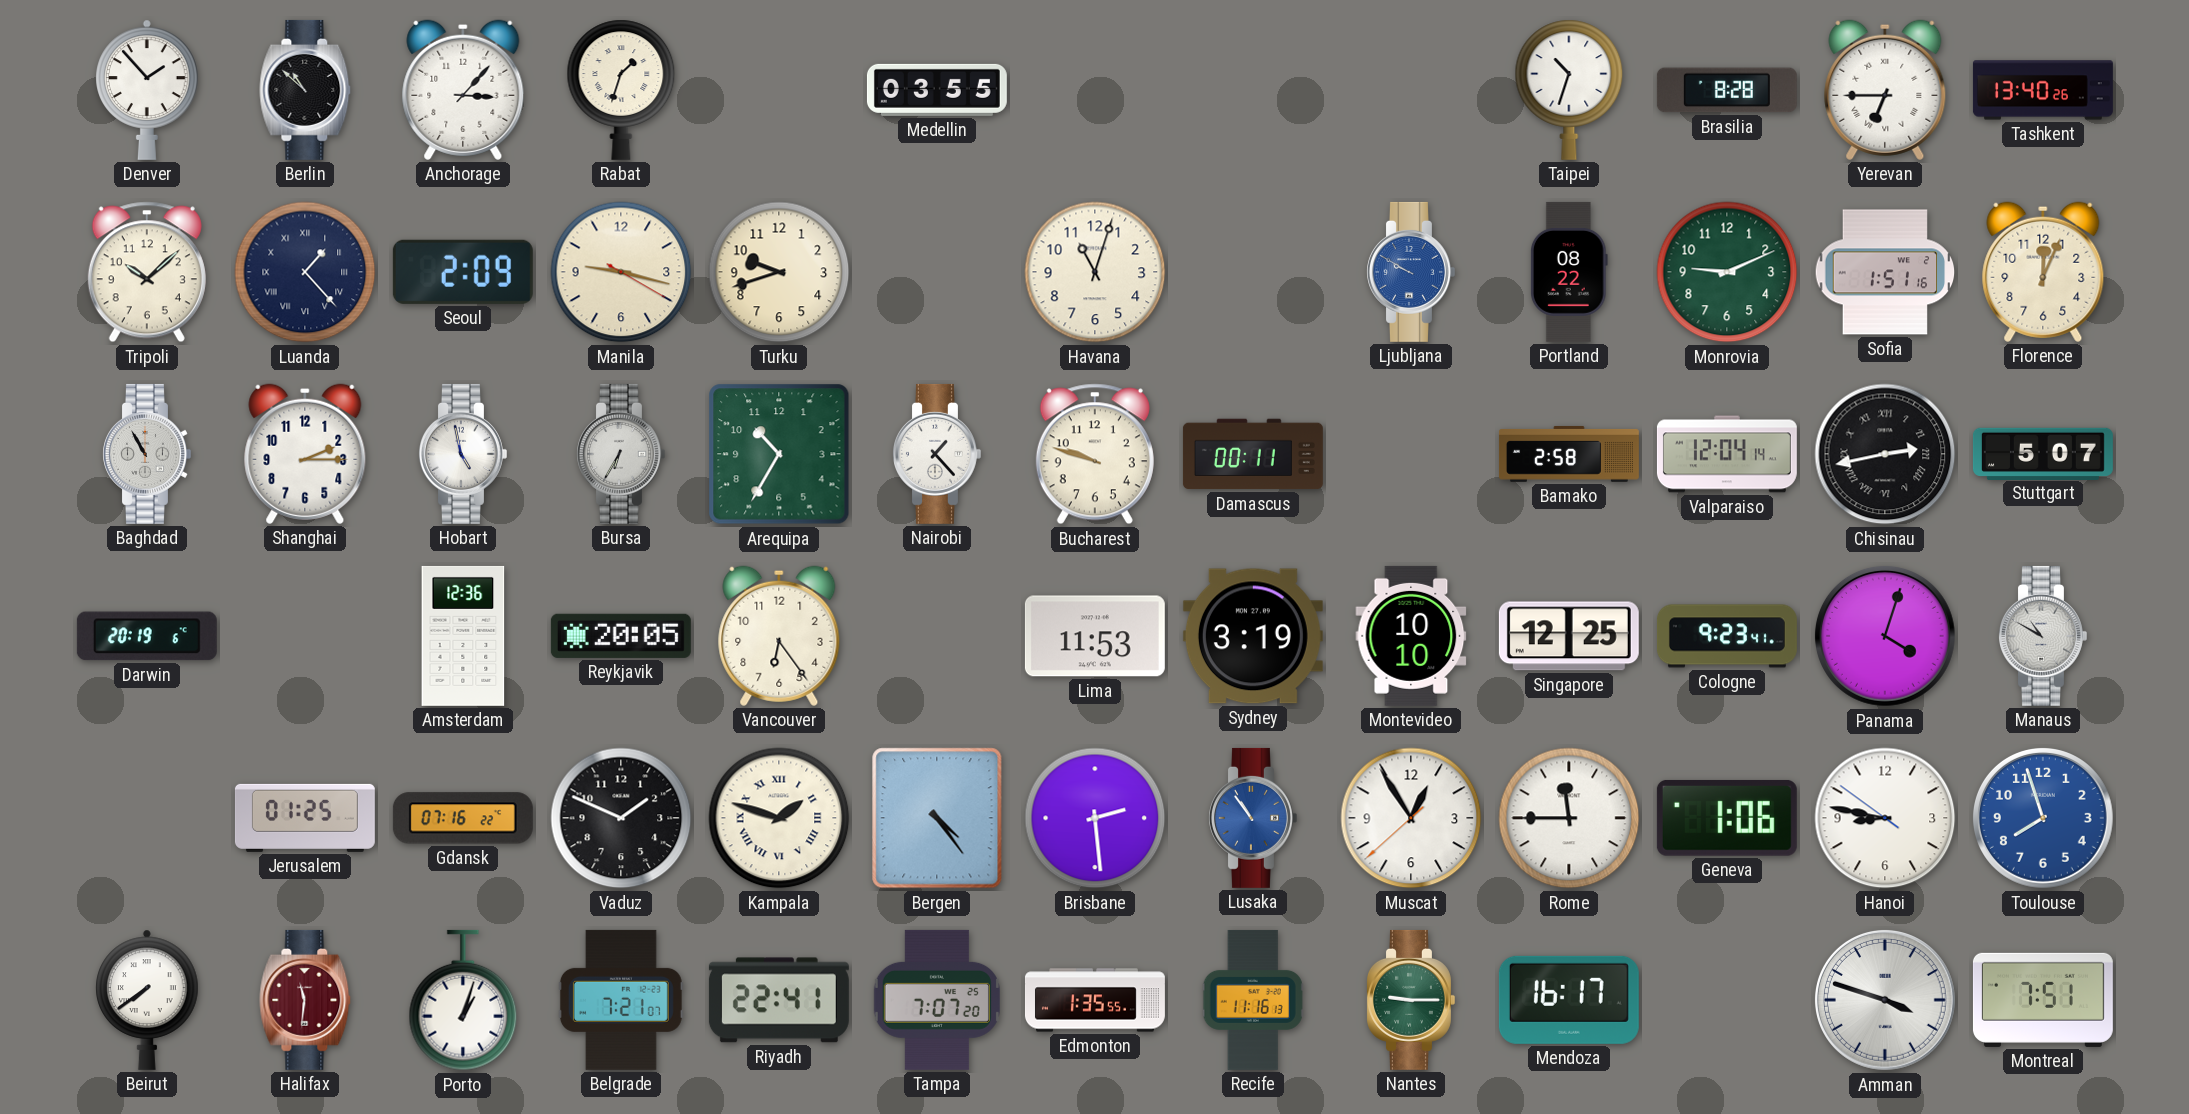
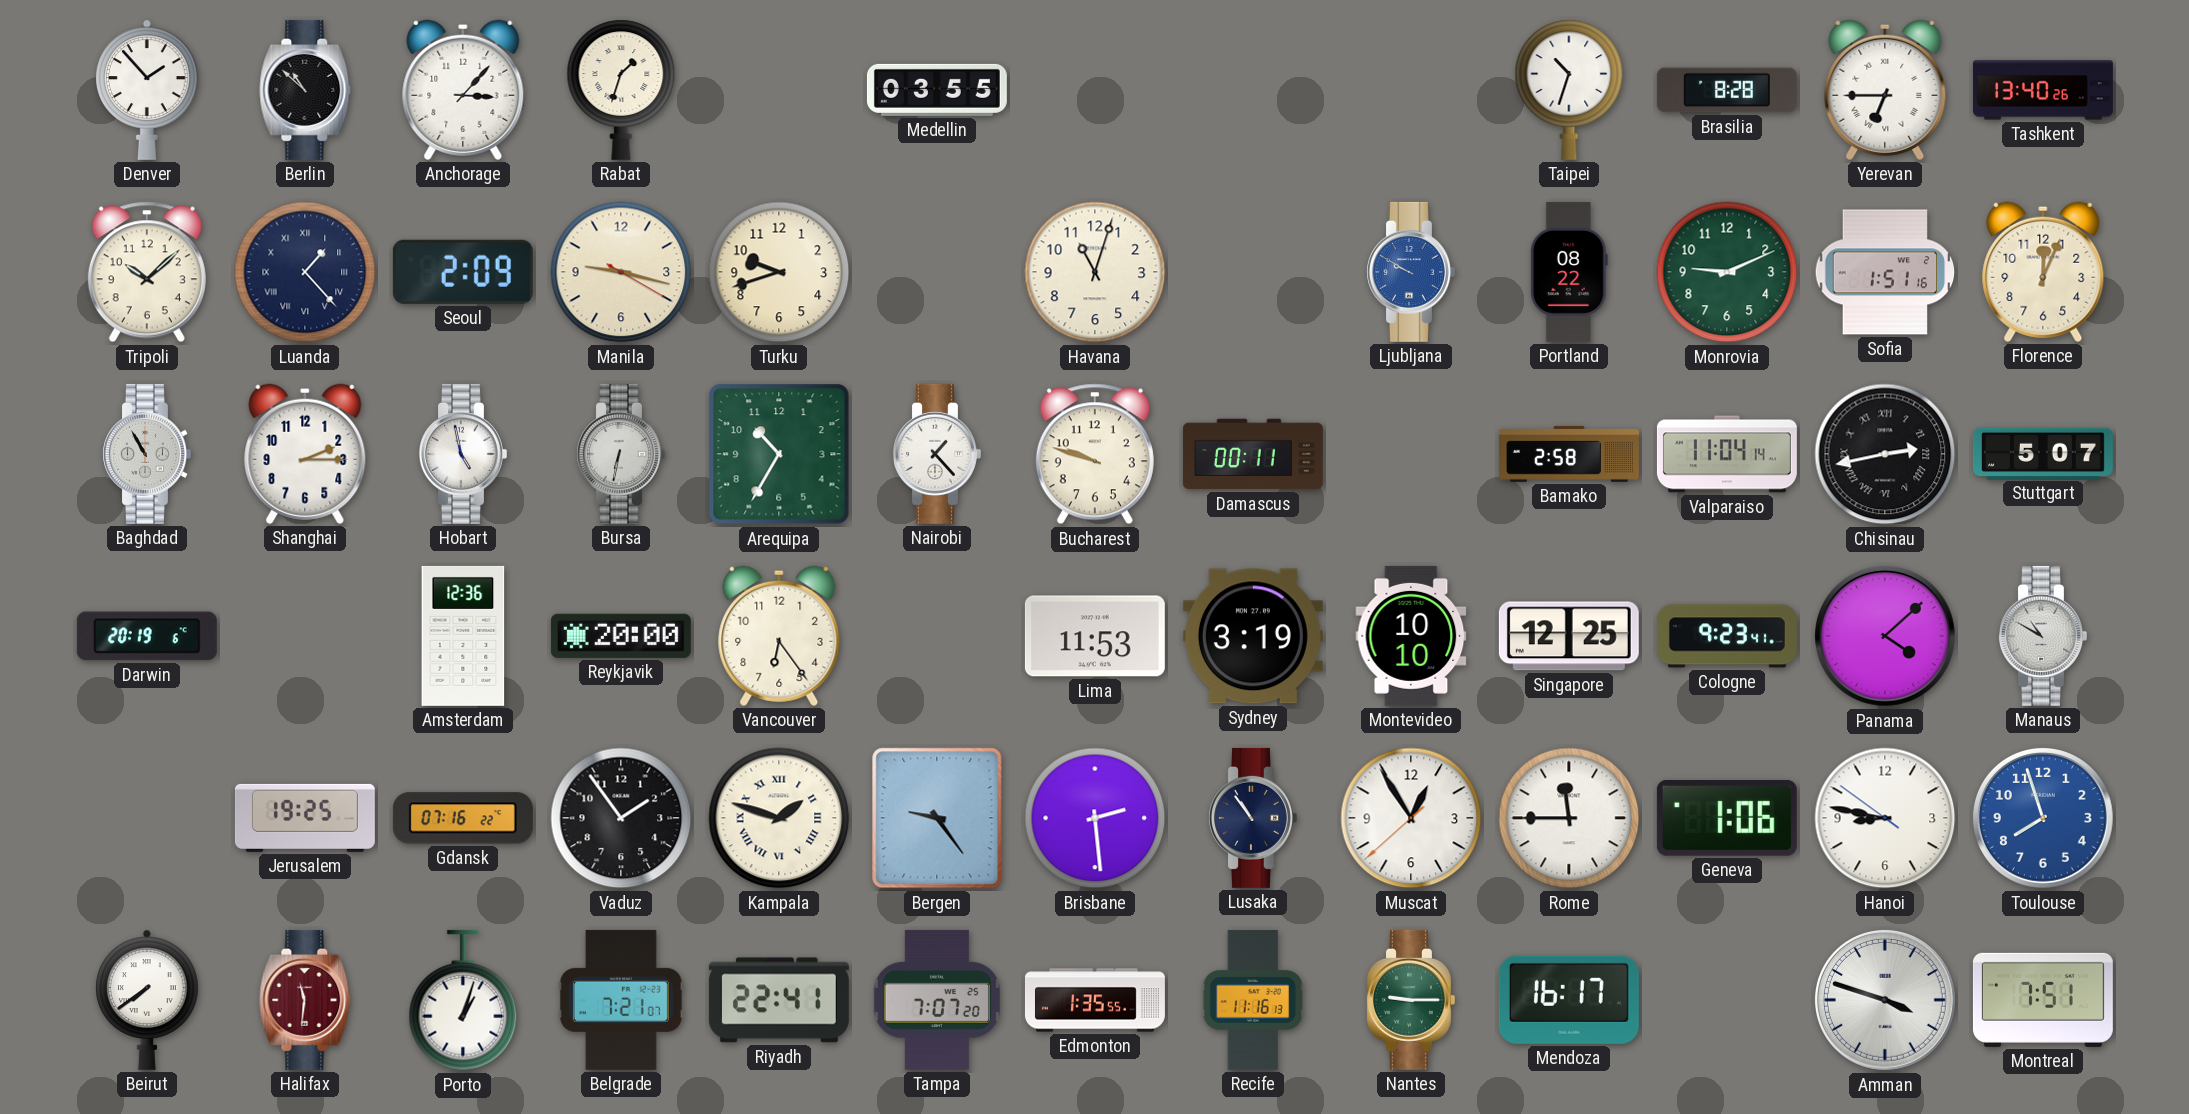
Bursa: 6:35 -> 6:32 (621, 454)
Valparaiso: 12:04 -> 11:04 (1727, 454)
Reykjavik: 20:05 -> 20:00 (621, 636)
Panama: 4:03 -> 4:08 (1885, 636)
Jerusalem: 01:25 -> 19:25 (305, 818)
Vaduz: 1:49 -> 1:54 (621, 818)
Bergen: 4:24 -> 9:24 (937, 818)
Lusaka dial: blue -> navy (1253, 818)
